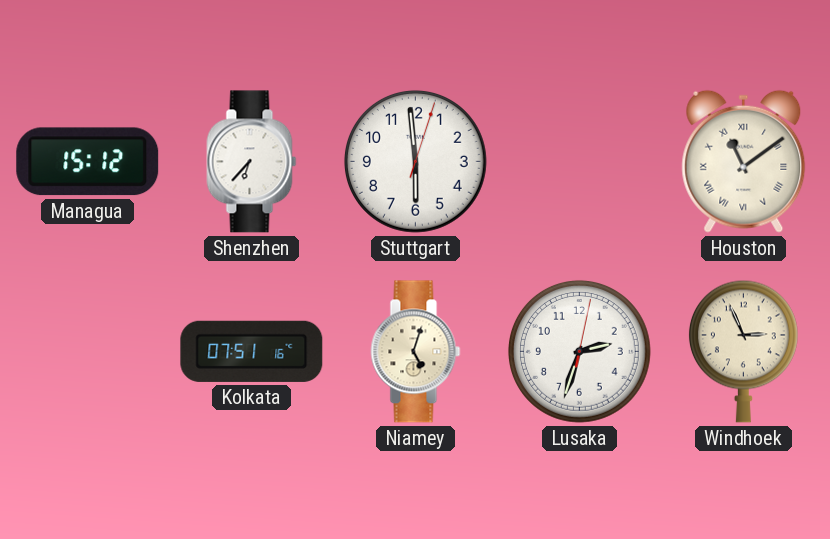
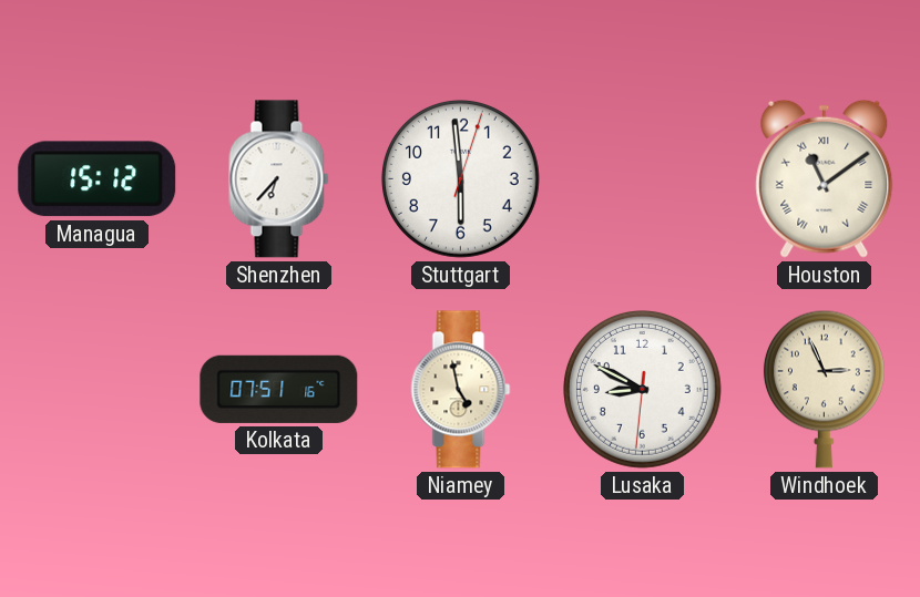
Niamey: 5:03 -> 4:58 (461, 390)
Lusaka: 2:33 -> 8:49 (642, 389)
